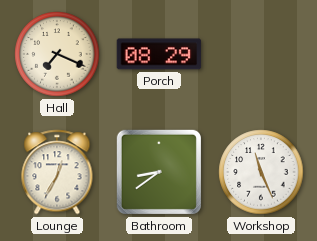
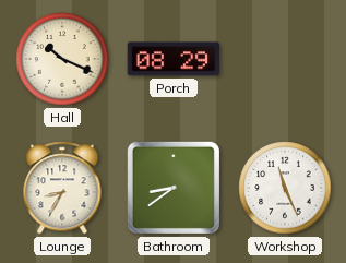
Hall: 7:19 -> 10:19 (62, 59)
Lounge: 12:35 -> 8:35 (62, 188)
